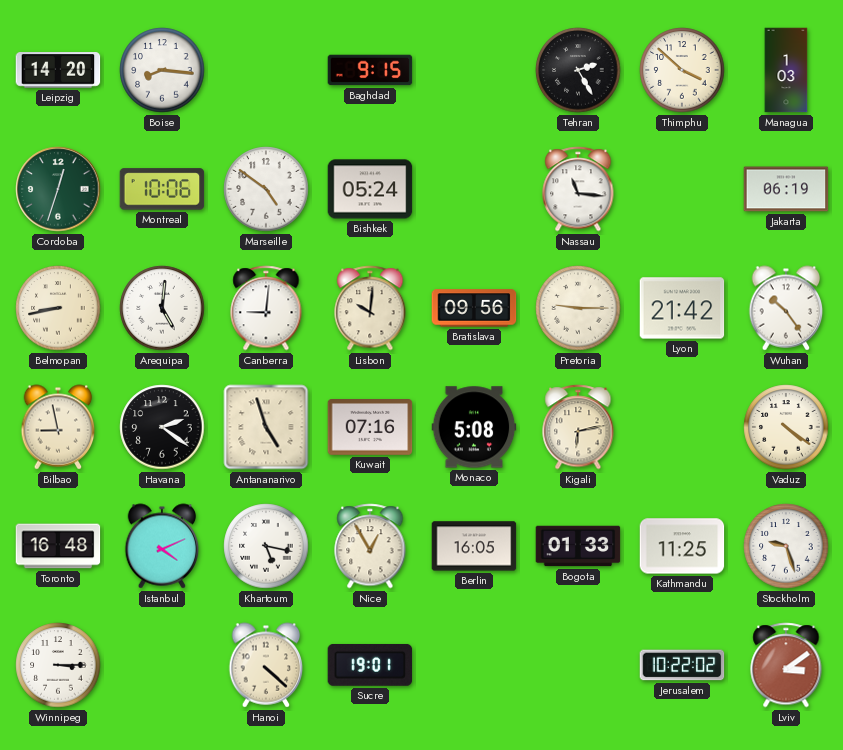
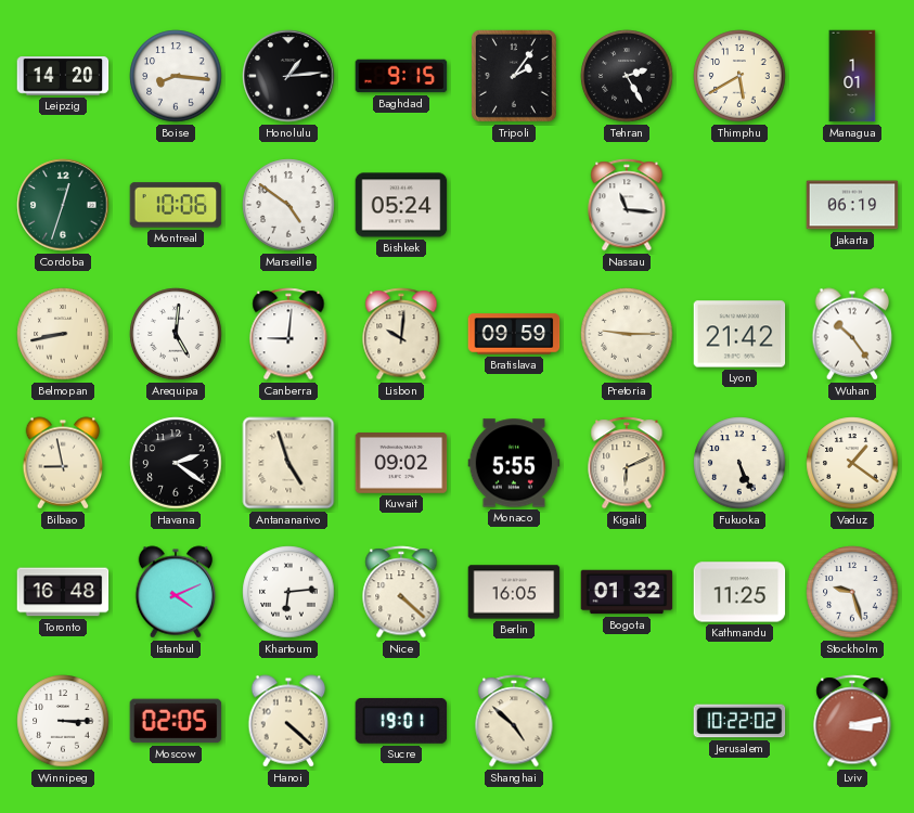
Honolulu: none -> 1:14 (288, 76)
Tripoli: none -> 2:06 (514, 76)
Thimphu: 3:52 -> 5:40 (739, 76)
Managua: 1:03 -> 1:01 (852, 76)
Bratislava: 09:56 -> 09:59 (514, 334)
Kuwait: 07:16 -> 09:02 (401, 464)
Monaco: 5:08 -> 5:55 (514, 463)
Kigali: 6:13 -> 6:11 (627, 463)
Fukuoka: none -> 5:26 (739, 463)
Vaduz: 4:21 -> 1:21 (852, 463)
Khartoum: 5:17 -> 6:14 (288, 592)
Nice: 12:55 -> 4:22 (401, 592)
Bogota: 01:33 -> 01:32 (627, 592)
Moscow: none -> 02:05 (176, 721)
Shanghai: none -> 4:52 (514, 721)
Lviv: 3:09 -> 3:13 (852, 721)
